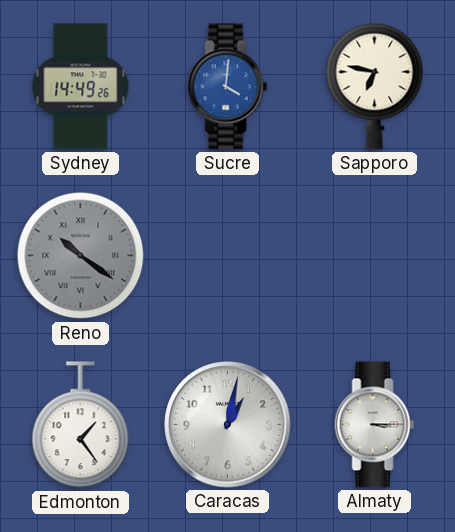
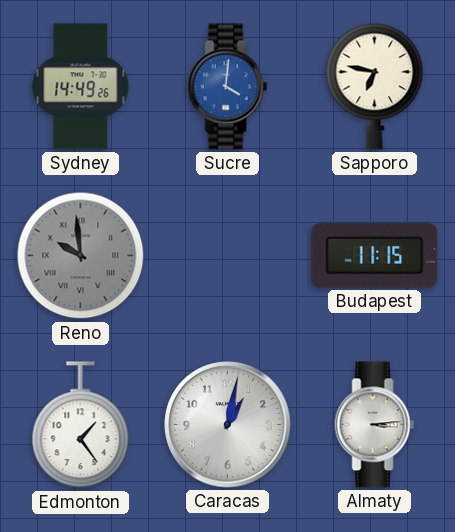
Reno: 10:21 -> 9:59 (81, 256)
Budapest: none -> 11:15 (375, 256)
Almaty: 3:15 -> 3:14 (375, 425)
